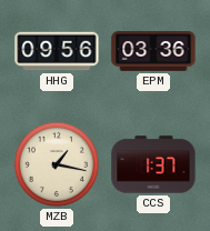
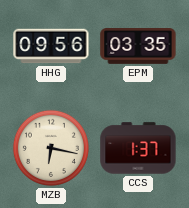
EPM: 03:36 -> 03:35 (138, 47)
MZB: 1:17 -> 6:17 (51, 148)
